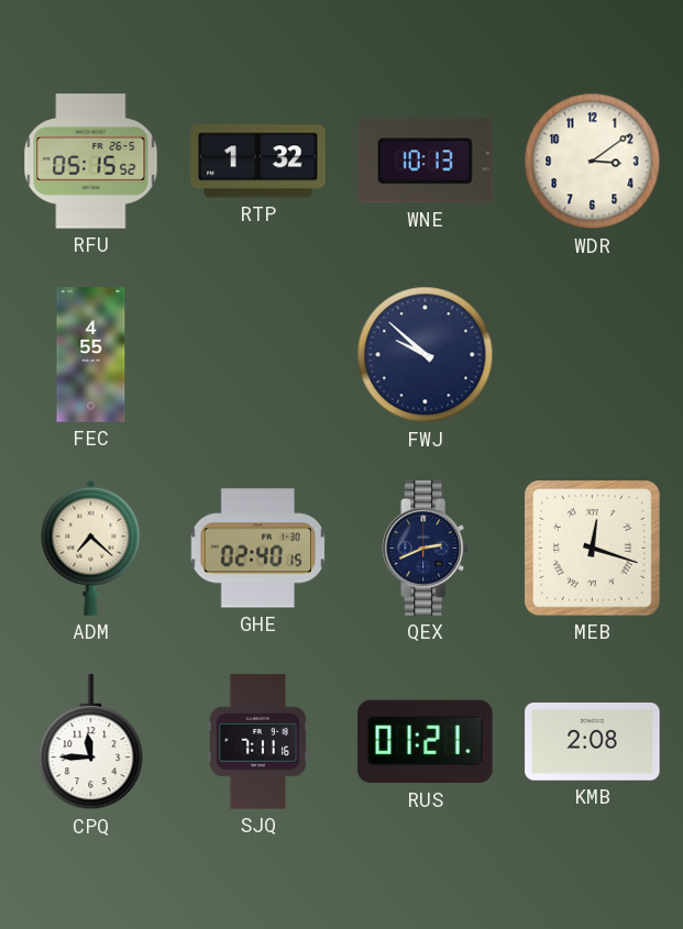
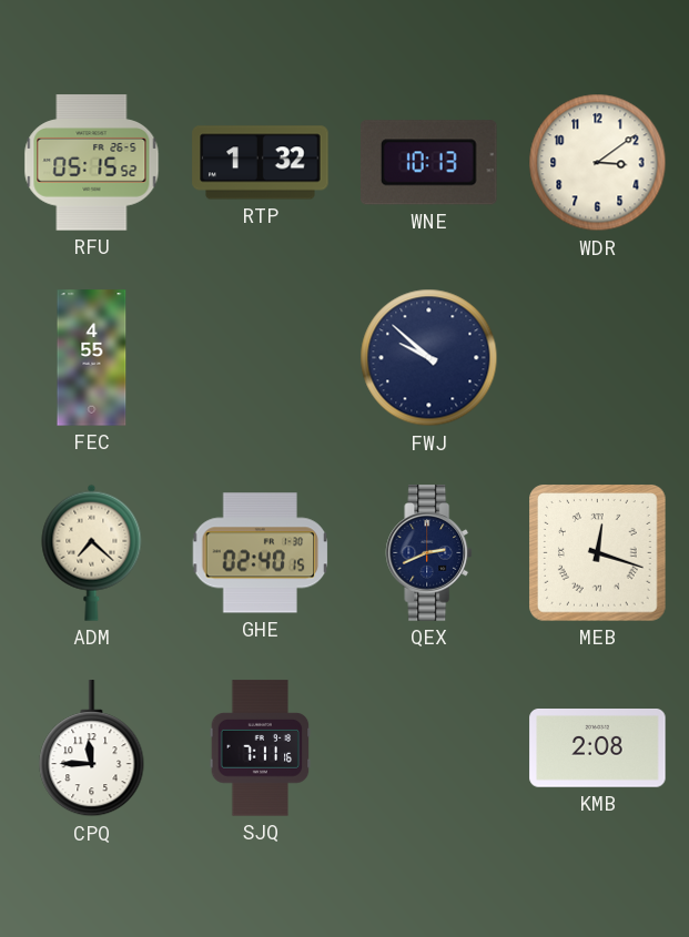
RUS: 01:21 -> none (426, 742)
